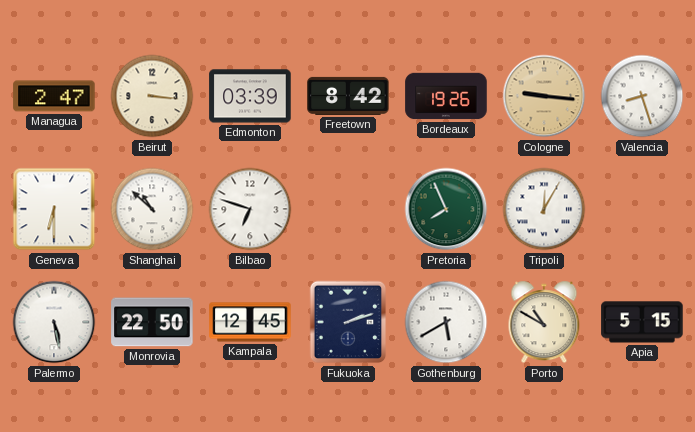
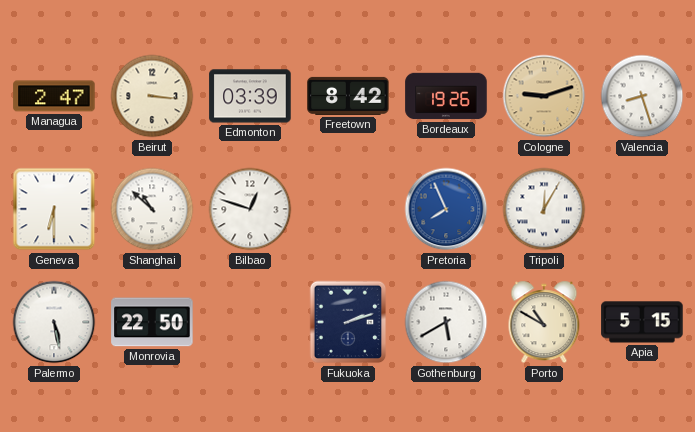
Cologne: 9:16 -> 9:12 (544, 96)
Bilbao: 6:48 -> 12:48 (250, 209)
Pretoria dial: green -> blue (446, 209)
Kampala: 12:45 -> none (250, 322)
